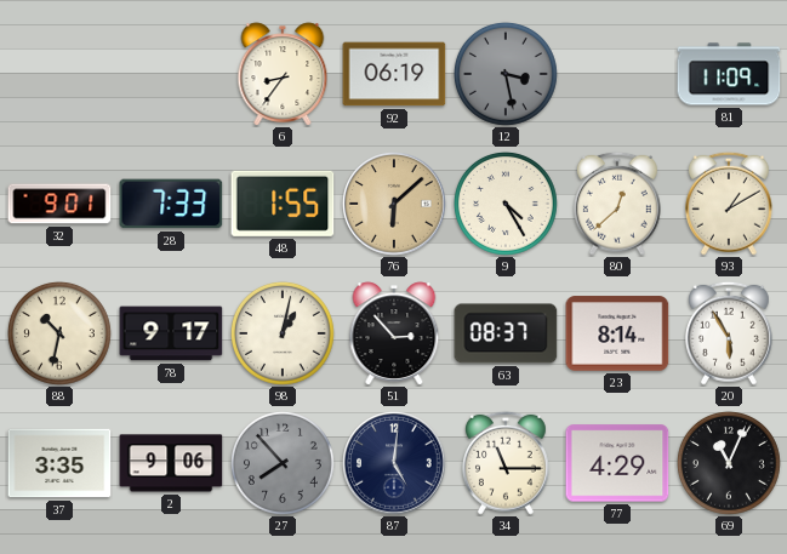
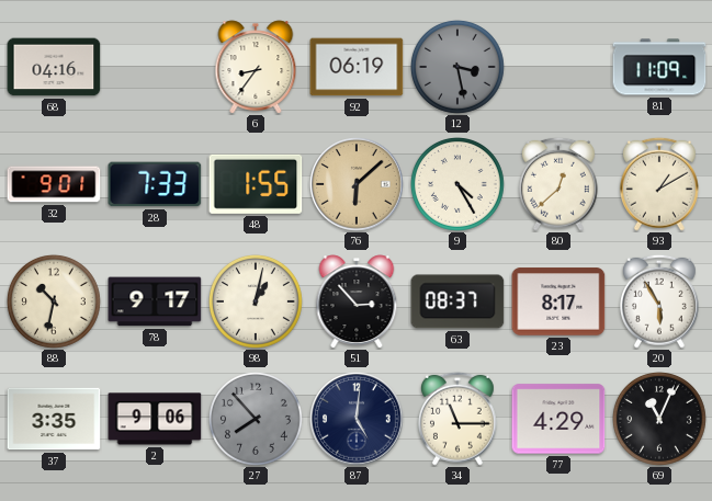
68: none -> 04:16 (54, 67)
23: 8:14 -> 8:17 (558, 301)
